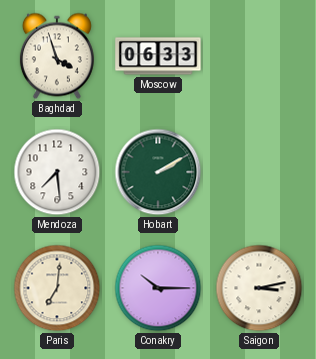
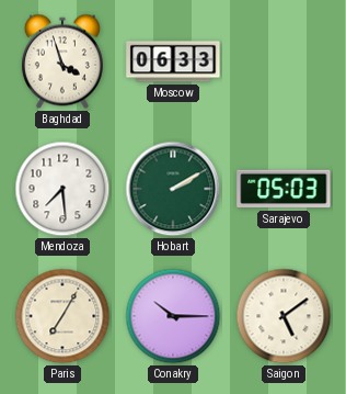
Sarajevo: none -> 05:03 (284, 189)
Paris: 7:01 -> 7:05 (62, 316)
Saigon: 3:13 -> 5:09 (284, 316)
